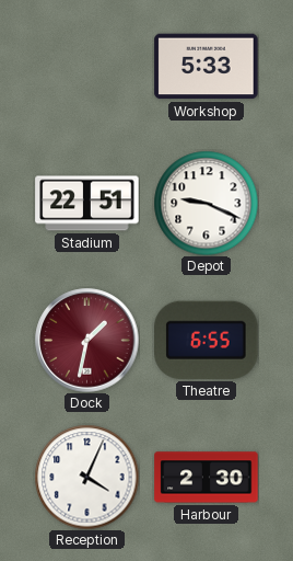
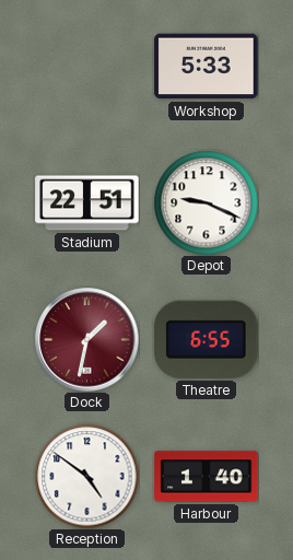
Reception: 4:04 -> 4:51 (86, 476)
Harbour: 2:30 -> 1:40 (207, 477)
